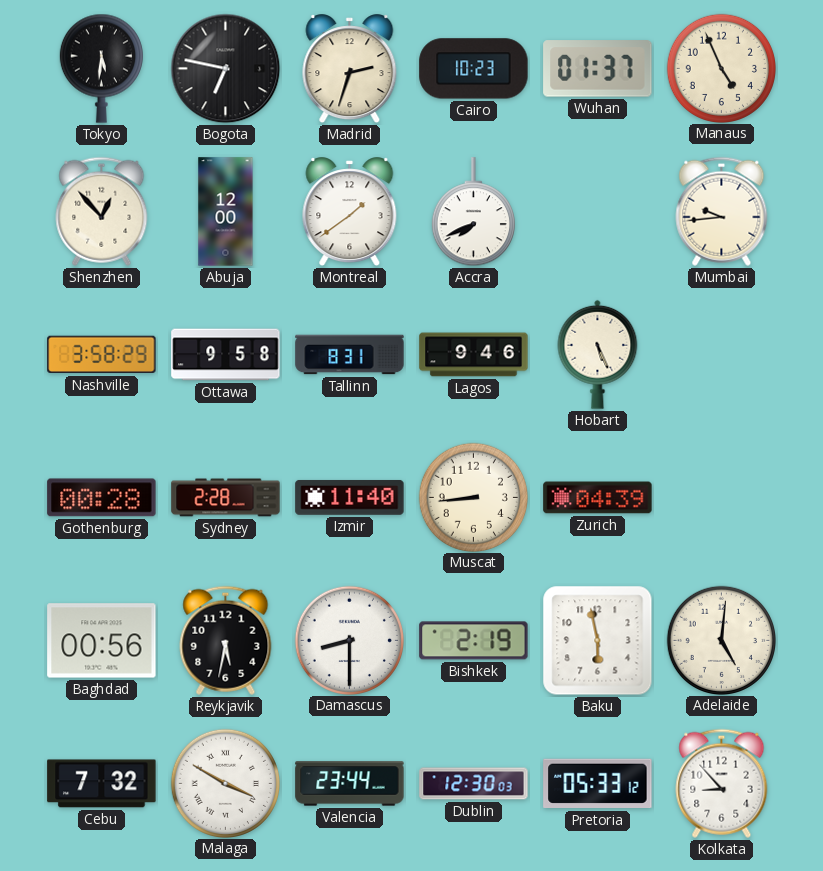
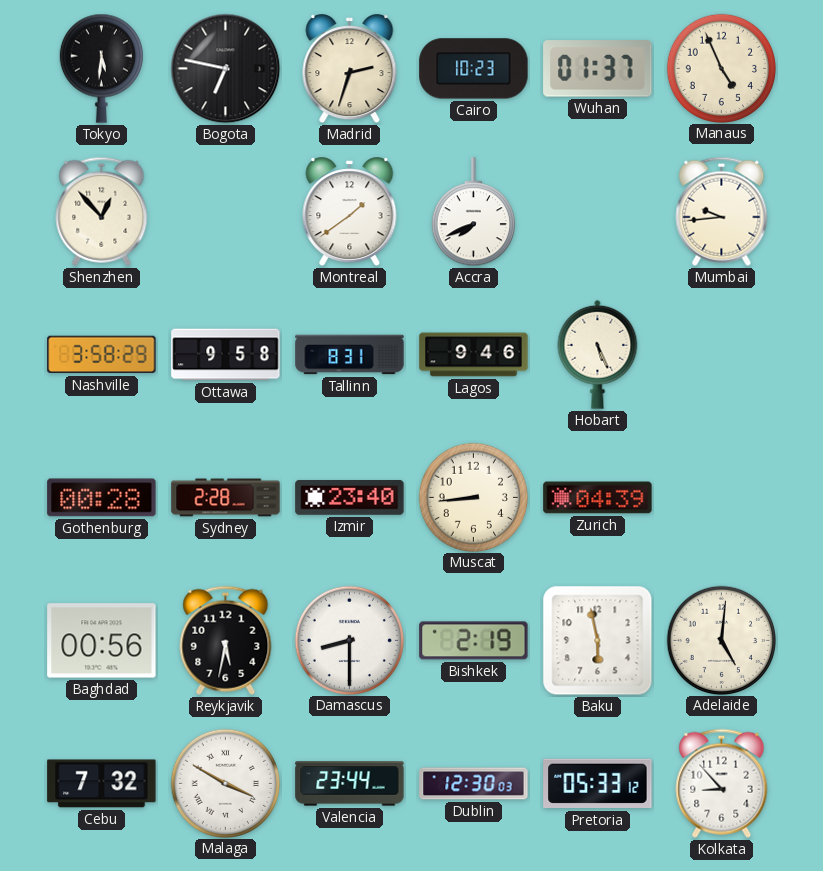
Abuja: 12:00 -> none (226, 212)
Izmir: 11:40 -> 23:40 (350, 498)
